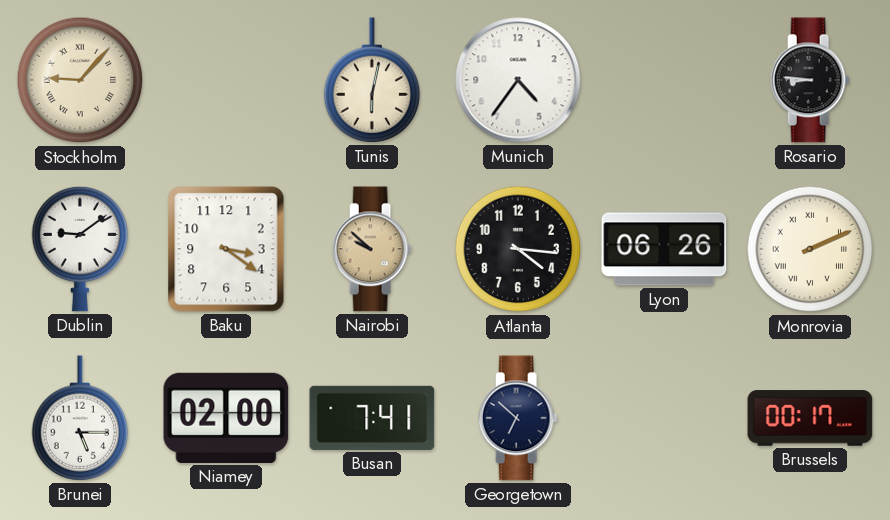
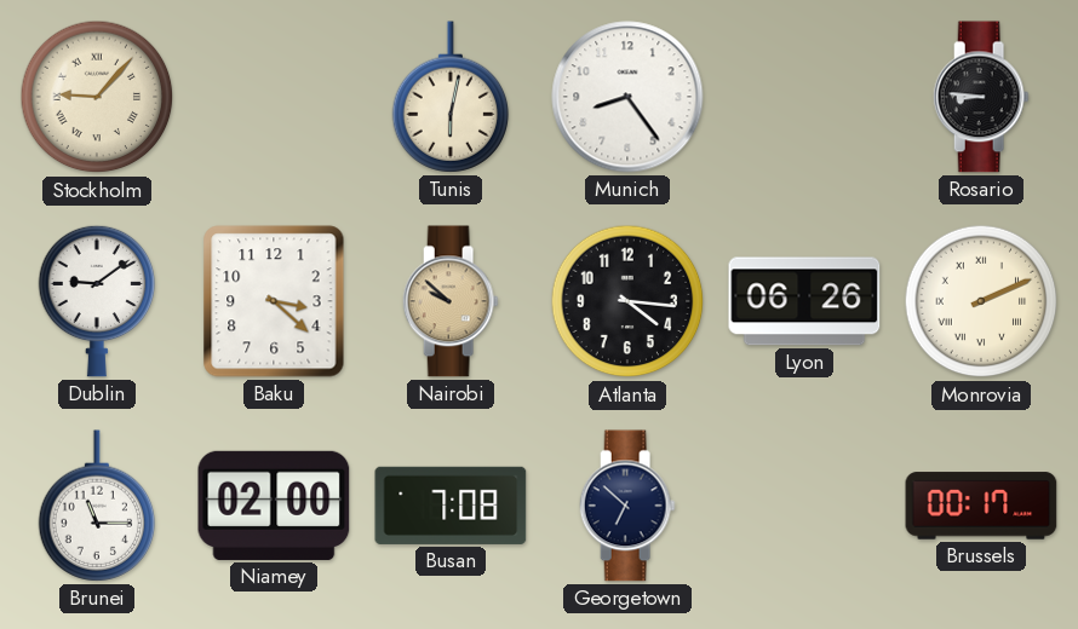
Munich: 4:36 -> 8:24 (627, 97)
Baku: 3:21 -> 3:22 (274, 301)
Brunei: 5:15 -> 11:15 (97, 506)
Busan: 7:41 -> 7:08 (451, 506)
